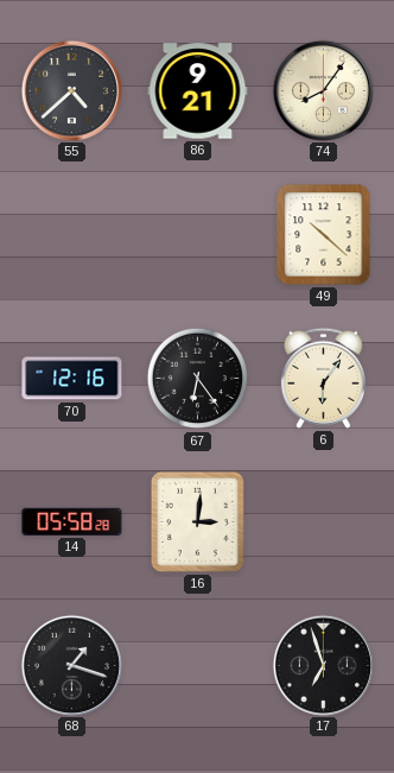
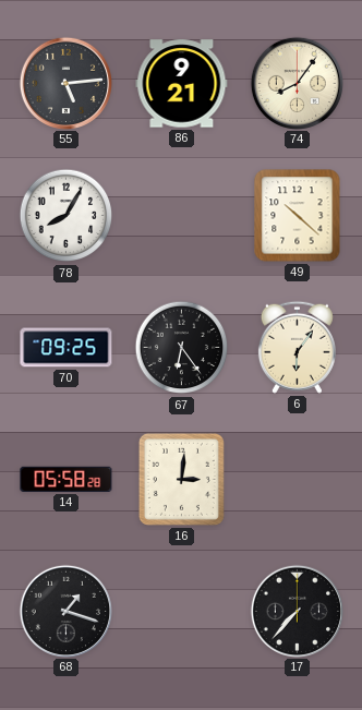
55: 4:38 -> 5:14 (65, 83)
78: none -> 8:05 (67, 216)
70: 12:16 -> 09:25 (67, 348)
17: 6:57 -> 7:37 (297, 611)
